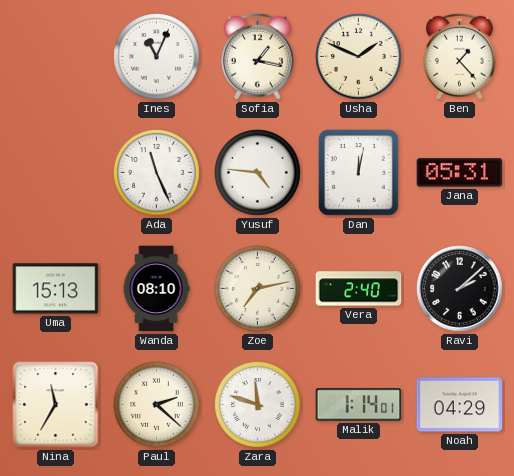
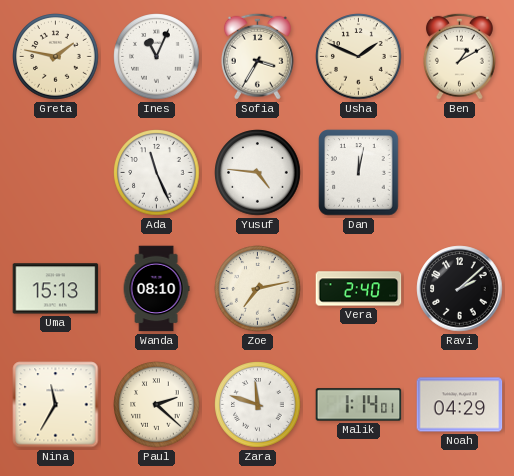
Greta: none -> 1:47 (56, 57)
Sofia: 1:17 -> 3:35 (257, 56)
Ben: 1:23 -> 1:10 (459, 56)
Jana: 05:31 -> none (460, 173)
